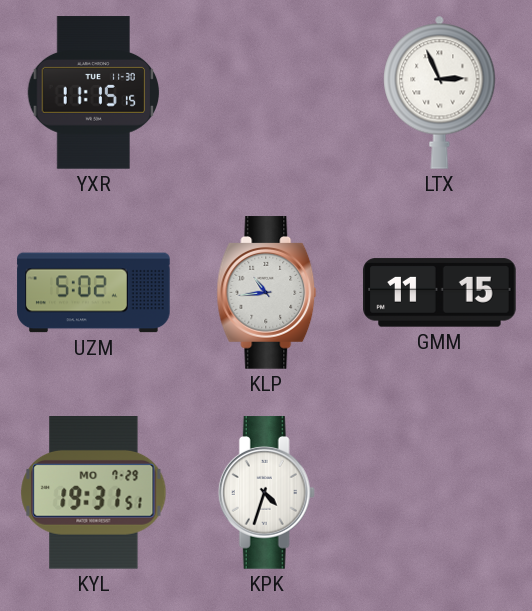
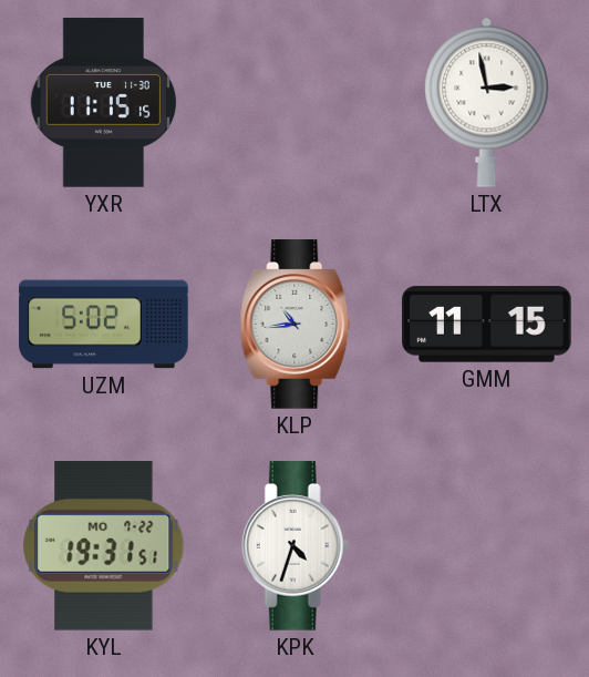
LTX: 2:56 -> 2:58 (487, 102)
KYL date: MO 7-29 -> MO 7-22 (104, 546)
